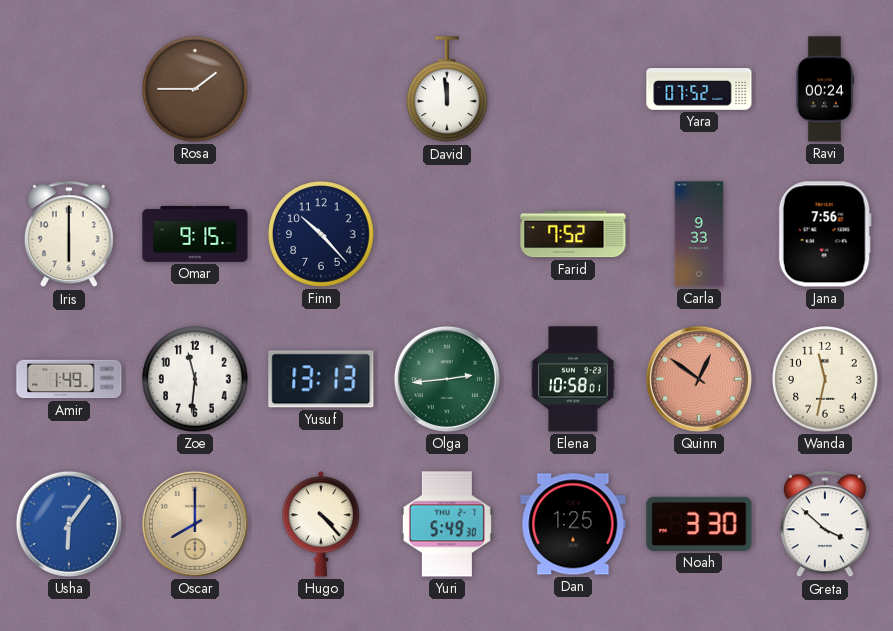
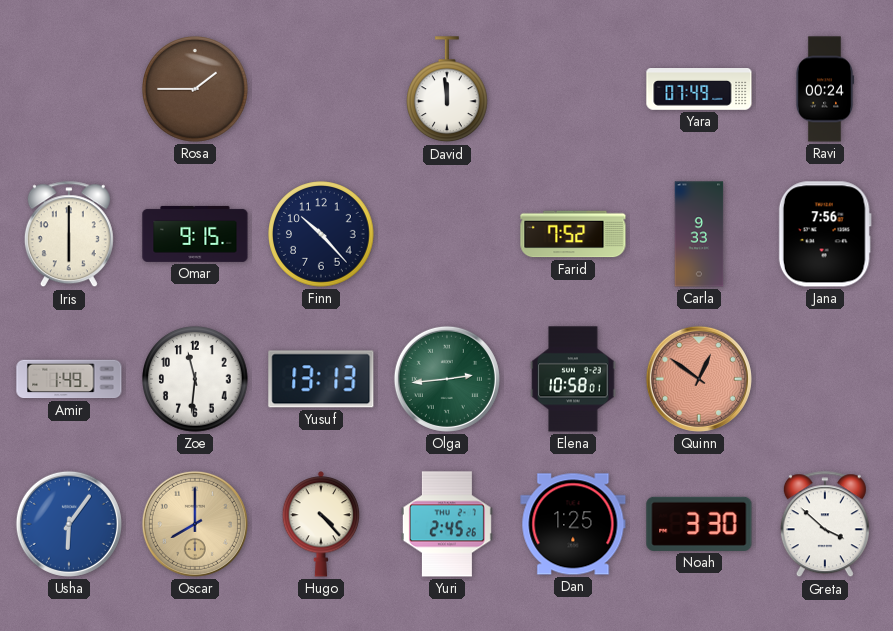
Yara: 07:52 -> 07:49 (699, 90)
Wanda: 11:32 -> none (825, 379)
Yuri: 5:49 -> 2:45 (447, 524)
